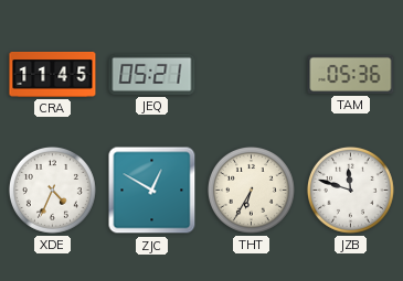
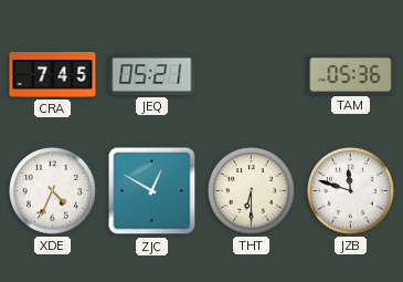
CRA: 11:45 -> 7:45 (53, 74)
THT: 6:35 -> 6:30 (251, 190)
